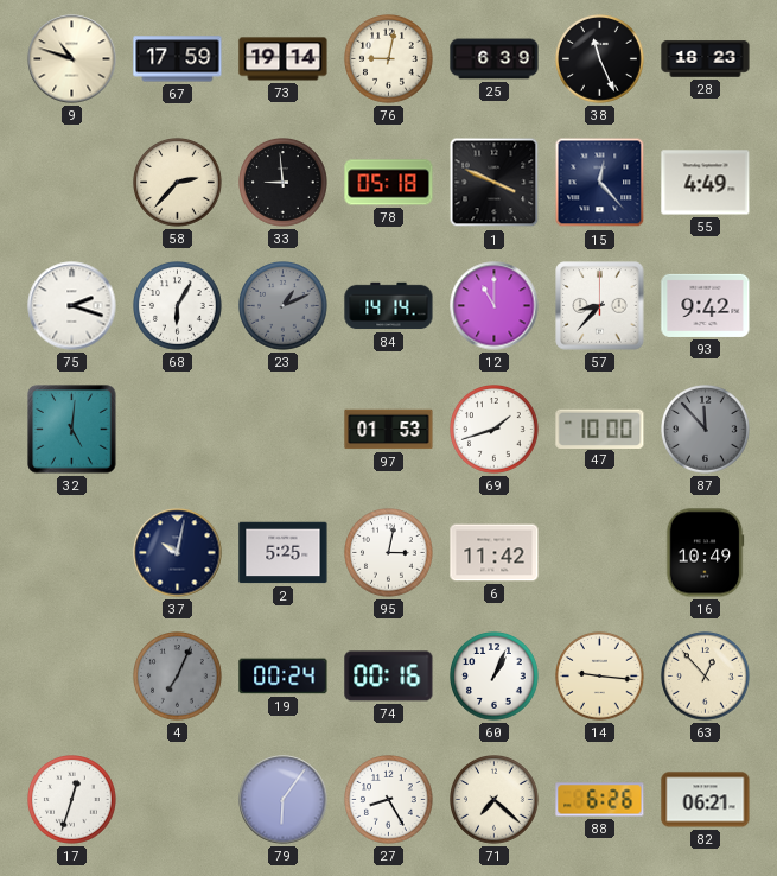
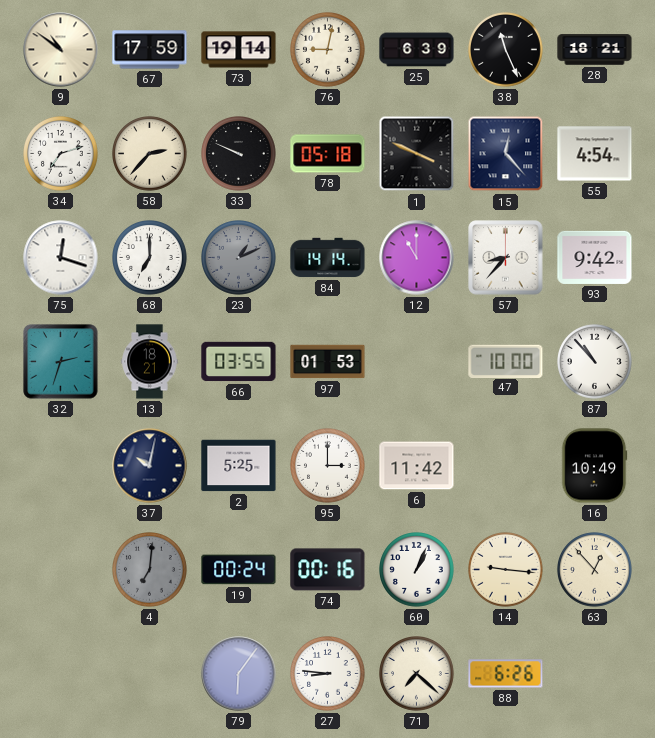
9: 10:48 -> 10:51 (61, 50)
28: 18:23 -> 18:21 (595, 50)
34: none -> 7:12 (61, 154)
33: 8:59 -> 9:49 (239, 154)
55: 4:49 -> 4:54 (595, 154)
75: 2:18 -> 12:18 (61, 258)
68: 6:05 -> 7:00 (150, 258)
32: 5:01 -> 2:33 (61, 362)
13: none -> 18:21 (150, 362)
66: none -> 03:55 (239, 362)
69: 1:42 -> none (495, 430)
87: 11:53 -> 10:53 (595, 362)
87 dial: grey -> white (595, 362)
95: 3:02 -> 3:00 (328, 466)
4: 7:04 -> 7:01 (150, 570)
17: 12:33 -> none (72, 800)
27: 8:25 -> 8:46 (328, 674)
82: 06:21 -> none (706, 800)
